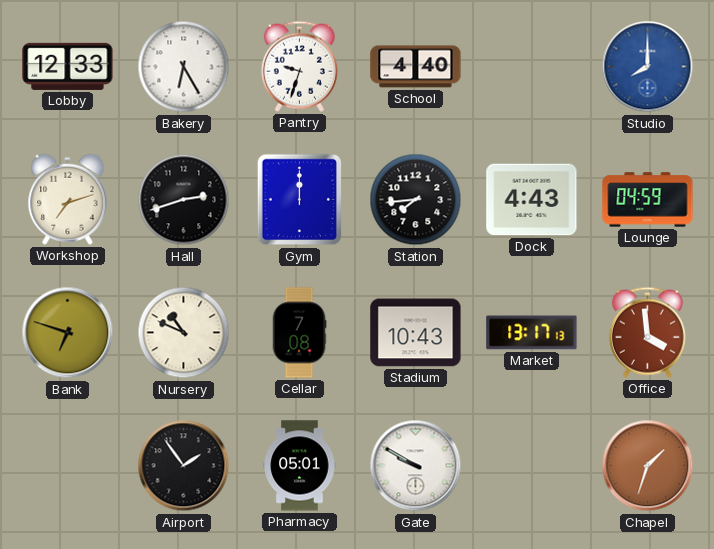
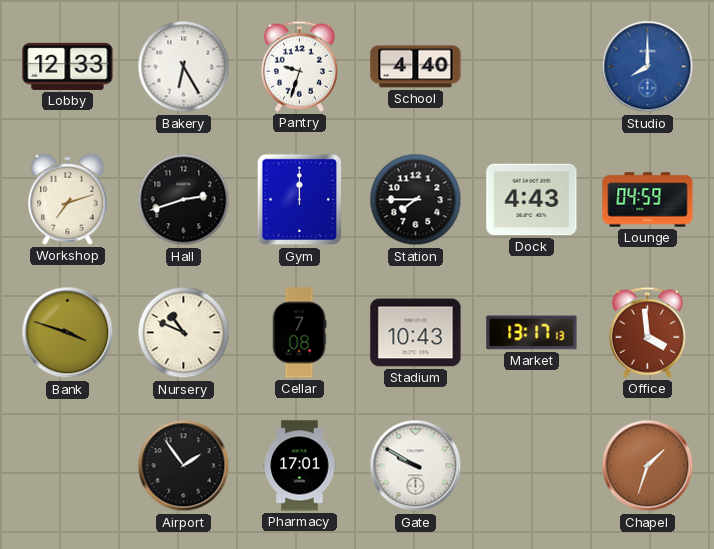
Station: 7:44 -> 7:45 (416, 200)
Bank: 6:48 -> 3:48 (68, 333)
Pharmacy: 05:01 -> 17:01 (300, 466)
